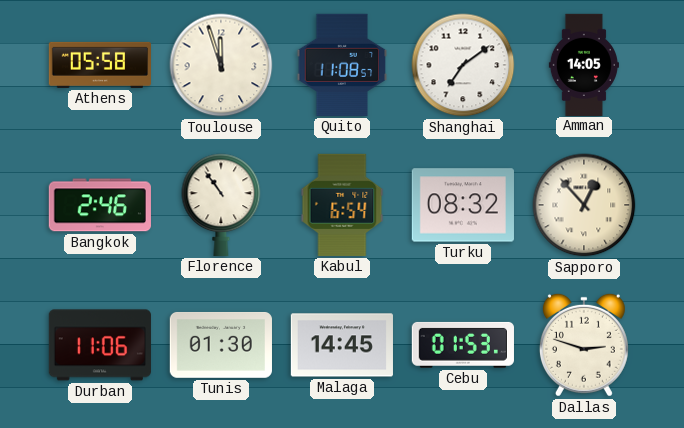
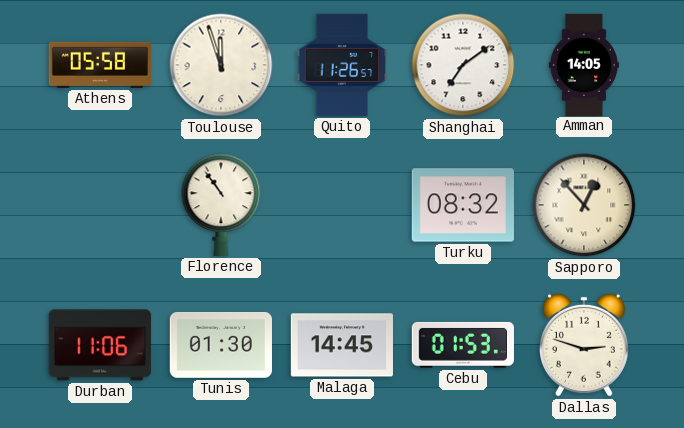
Quito: 11:08 -> 11:26 (342, 65)
Bangkok: 2:46 -> none (100, 205)
Kabul: 6:54 -> none (342, 205)
